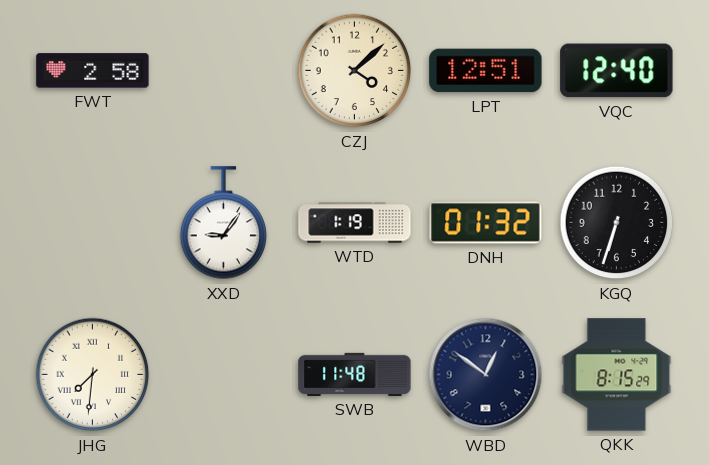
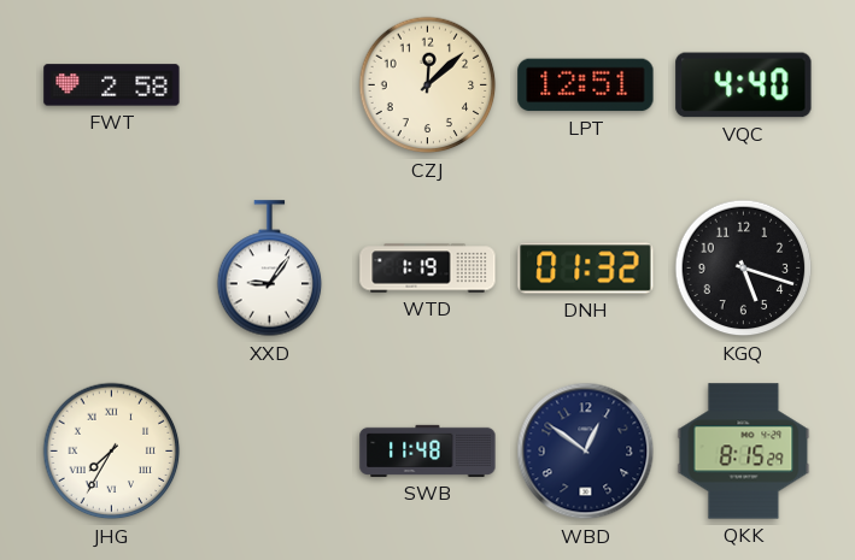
CZJ: 4:08 -> 12:08 (428, 86)
VQC: 12:40 -> 4:40 (744, 86)
KGQ: 6:33 -> 5:18 (744, 269)
JHG: 7:31 -> 7:35 (112, 452)
